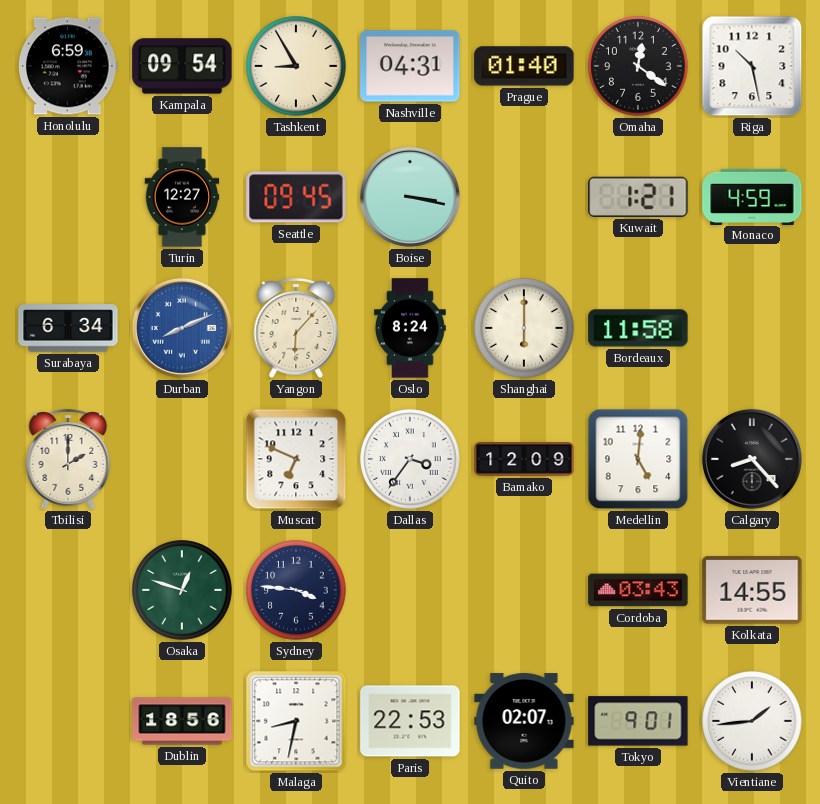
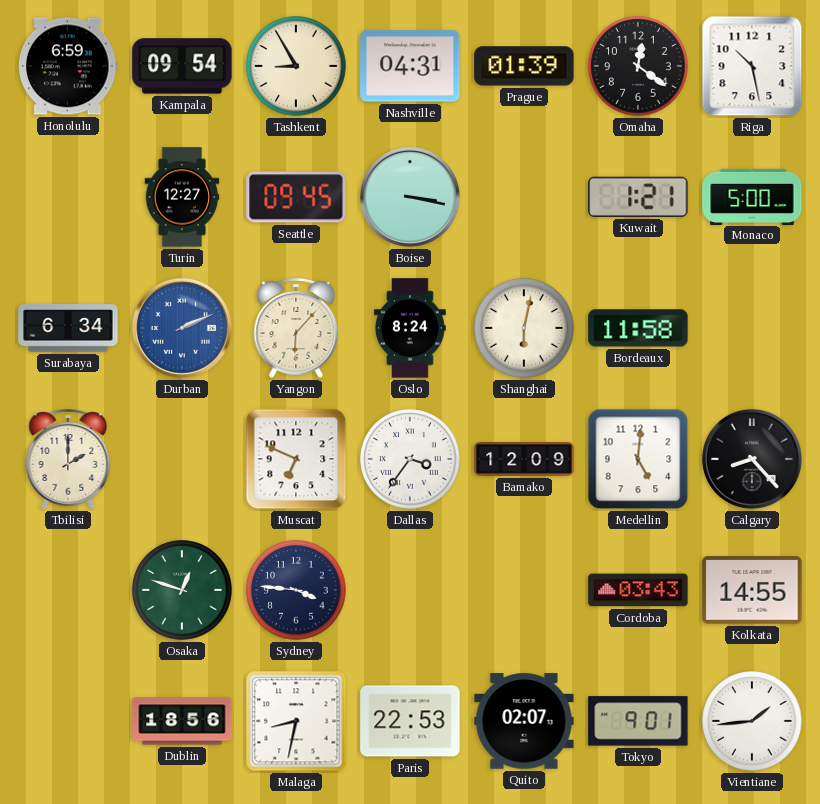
Prague: 01:40 -> 01:39 (524, 66)
Monaco: 4:59 -> 5:00 (752, 196)
Durban: 8:11 -> 2:11 (182, 328)
Shanghai: 6:00 -> 6:02 (524, 328)
